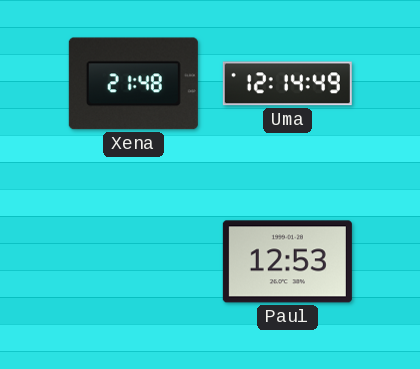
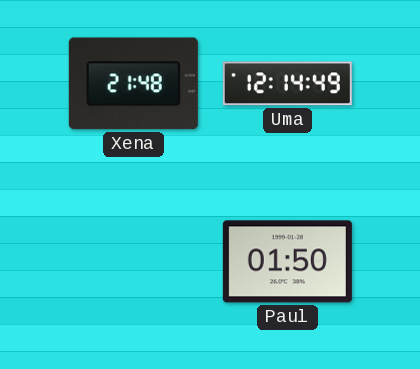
Paul: 12:53 -> 01:50 (287, 262)
